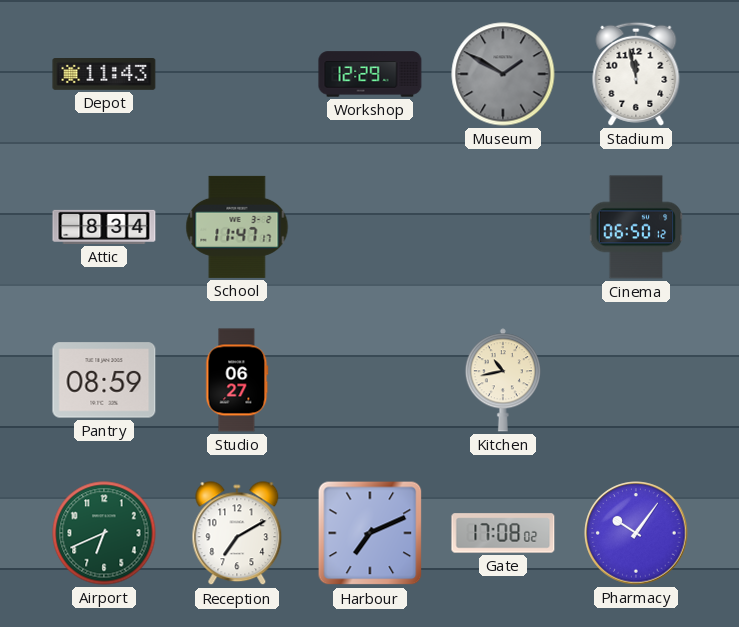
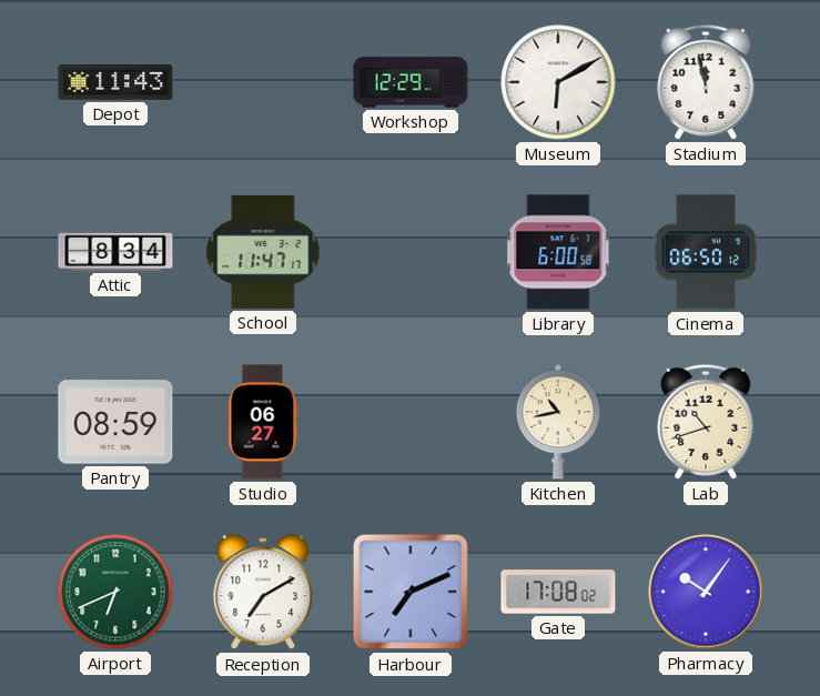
Museum: 1:50 -> 6:10 (558, 82)
Museum dial: grey -> white (558, 82)
Library: none -> 6:00 (558, 252)
Lab: none -> 10:42 (706, 422)
